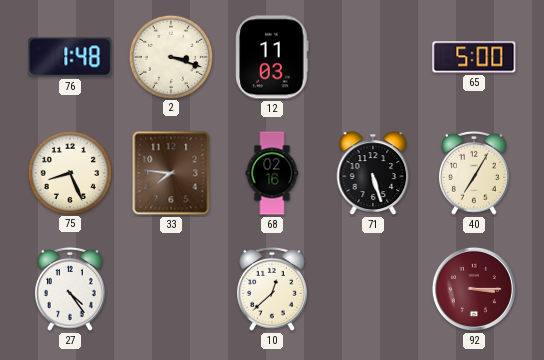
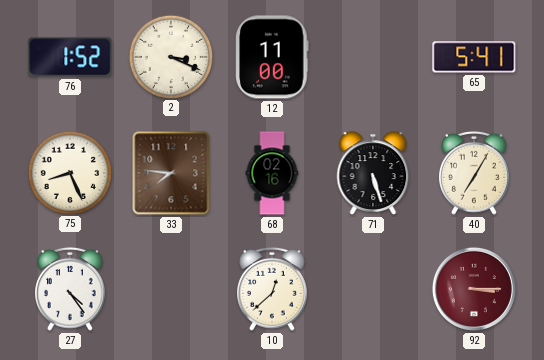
76: 1:48 -> 1:52 (70, 57)
2: 3:18 -> 3:19 (170, 56)
12: 11:03 -> 11:00 (272, 57)
65: 5:00 -> 5:41 (474, 57)
